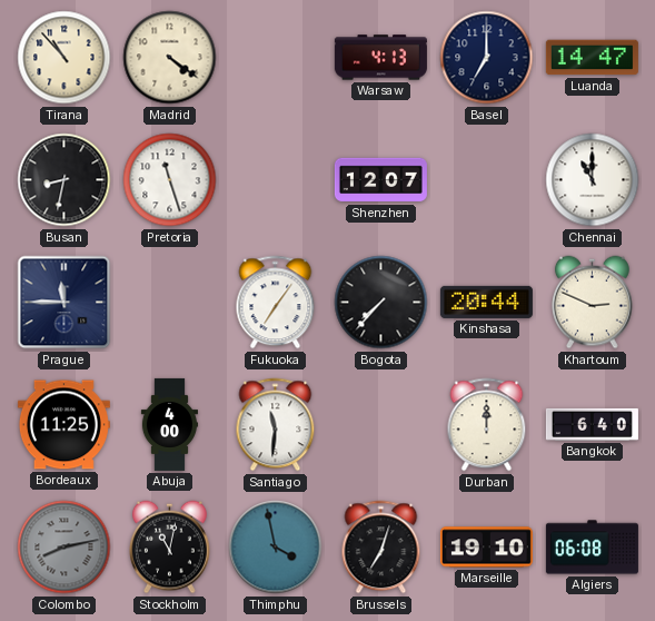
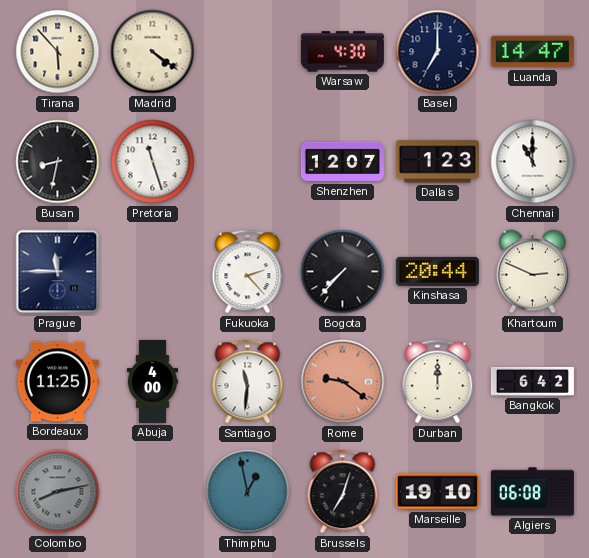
Tirana: 10:53 -> 5:53 (58, 52)
Warsaw: 4:13 -> 4:30 (342, 52)
Dallas: none -> 1:23 (437, 162)
Fukuoka: 7:06 -> 2:23 (248, 272)
Rome: none -> 9:21 (343, 382)
Bangkok: 6:40 -> 6:42 (532, 381)
Stockholm: 11:02 -> none (170, 548)
Thimphu: 3:58 -> 12:58 (248, 492)
